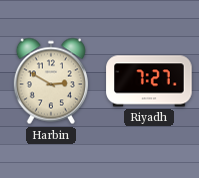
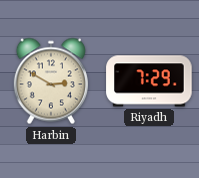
Riyadh: 7:27 -> 7:29 (149, 81)
